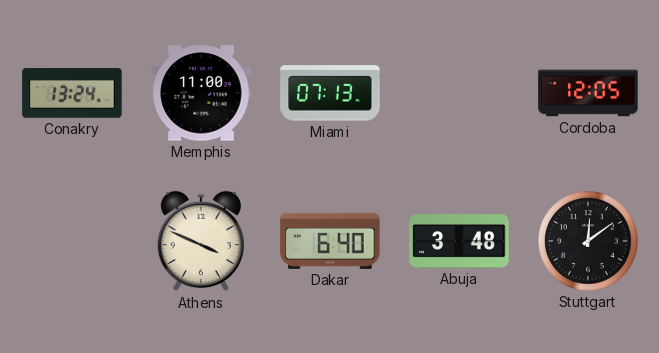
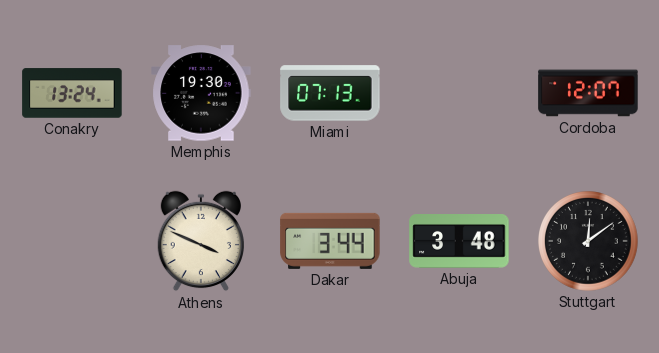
Memphis: 11:00 -> 19:30 (201, 93)
Cordoba: 12:05 -> 12:07 (588, 93)
Dakar: 6:40 -> 3:44 (330, 241)
